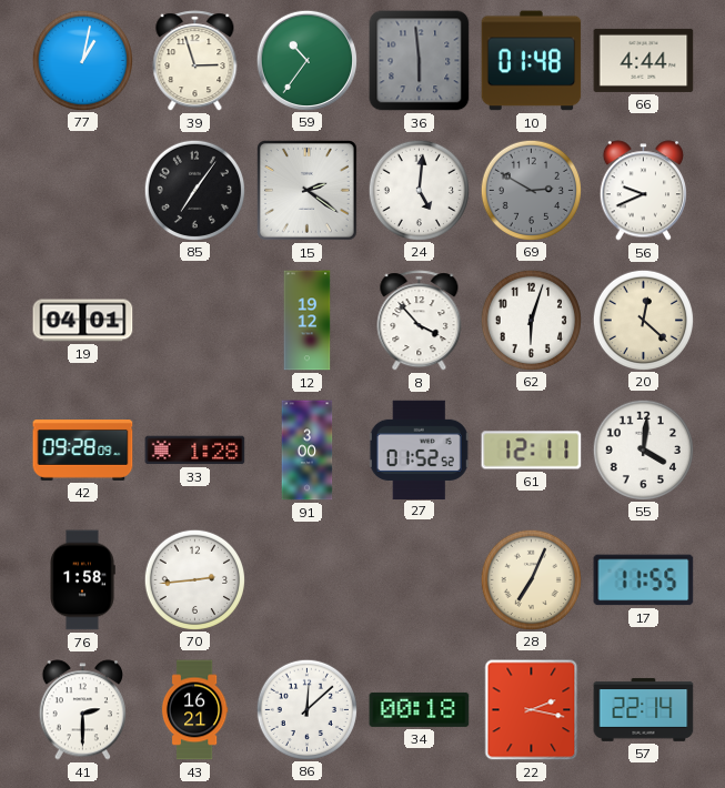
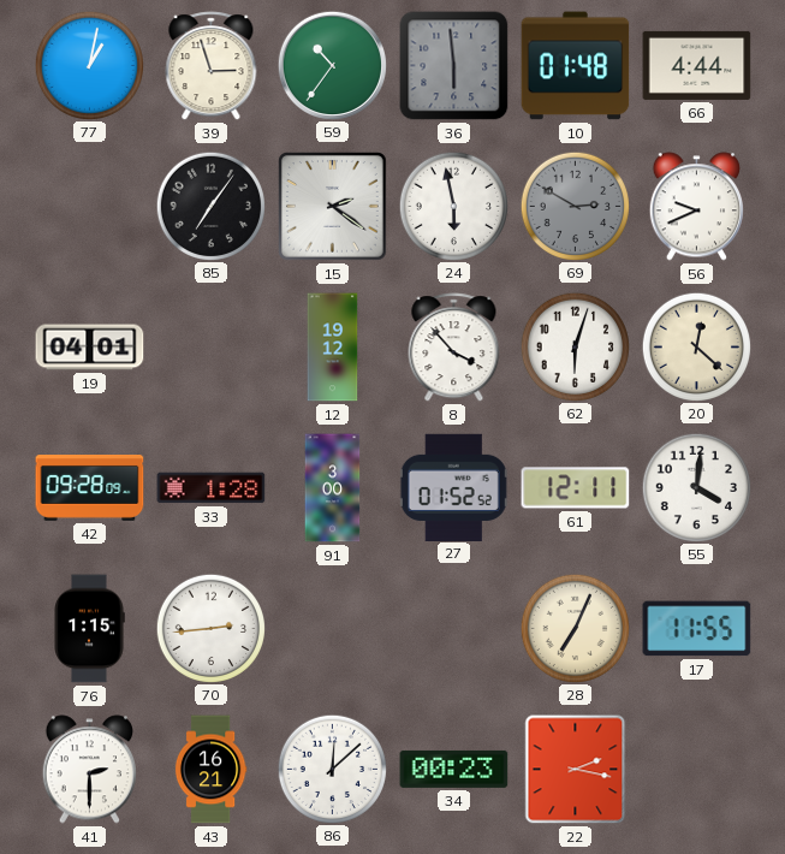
24: 5:01 -> 5:58 (453, 206)
76: 1:58 -> 1:15 (89, 629)
34: 00:18 -> 00:23 (454, 769)
57: 22:14 -> none (644, 709)
